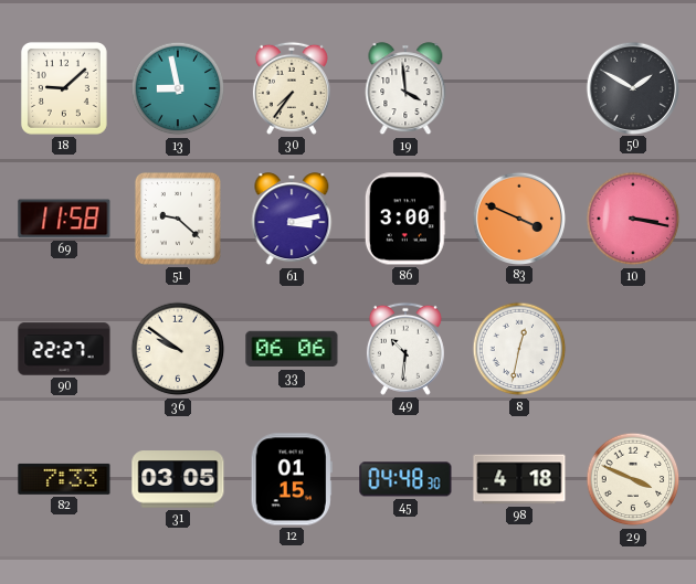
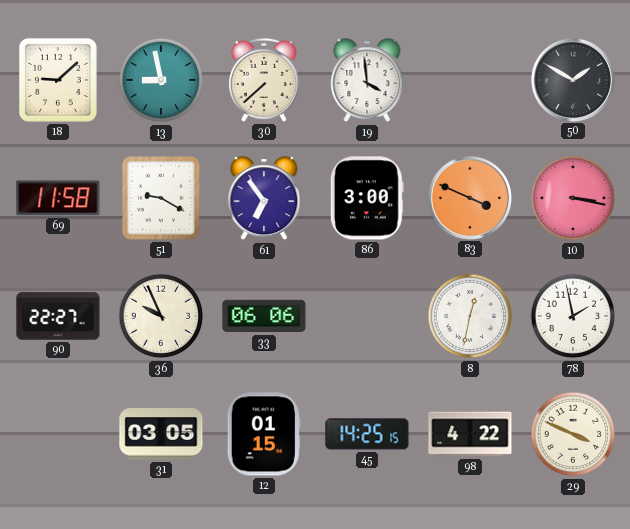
30: 7:36 -> 7:38 (264, 80)
51: 9:22 -> 9:20 (161, 198)
61: 3:13 -> 6:54 (264, 199)
36: 9:51 -> 9:56 (161, 316)
49: 10:31 -> none (405, 349)
78: none -> 1:58 (573, 316)
82: 7:33 -> none (64, 479)
45: 04:48 -> 14:25 (367, 434)
98: 4:18 -> 4:22 (470, 434)
